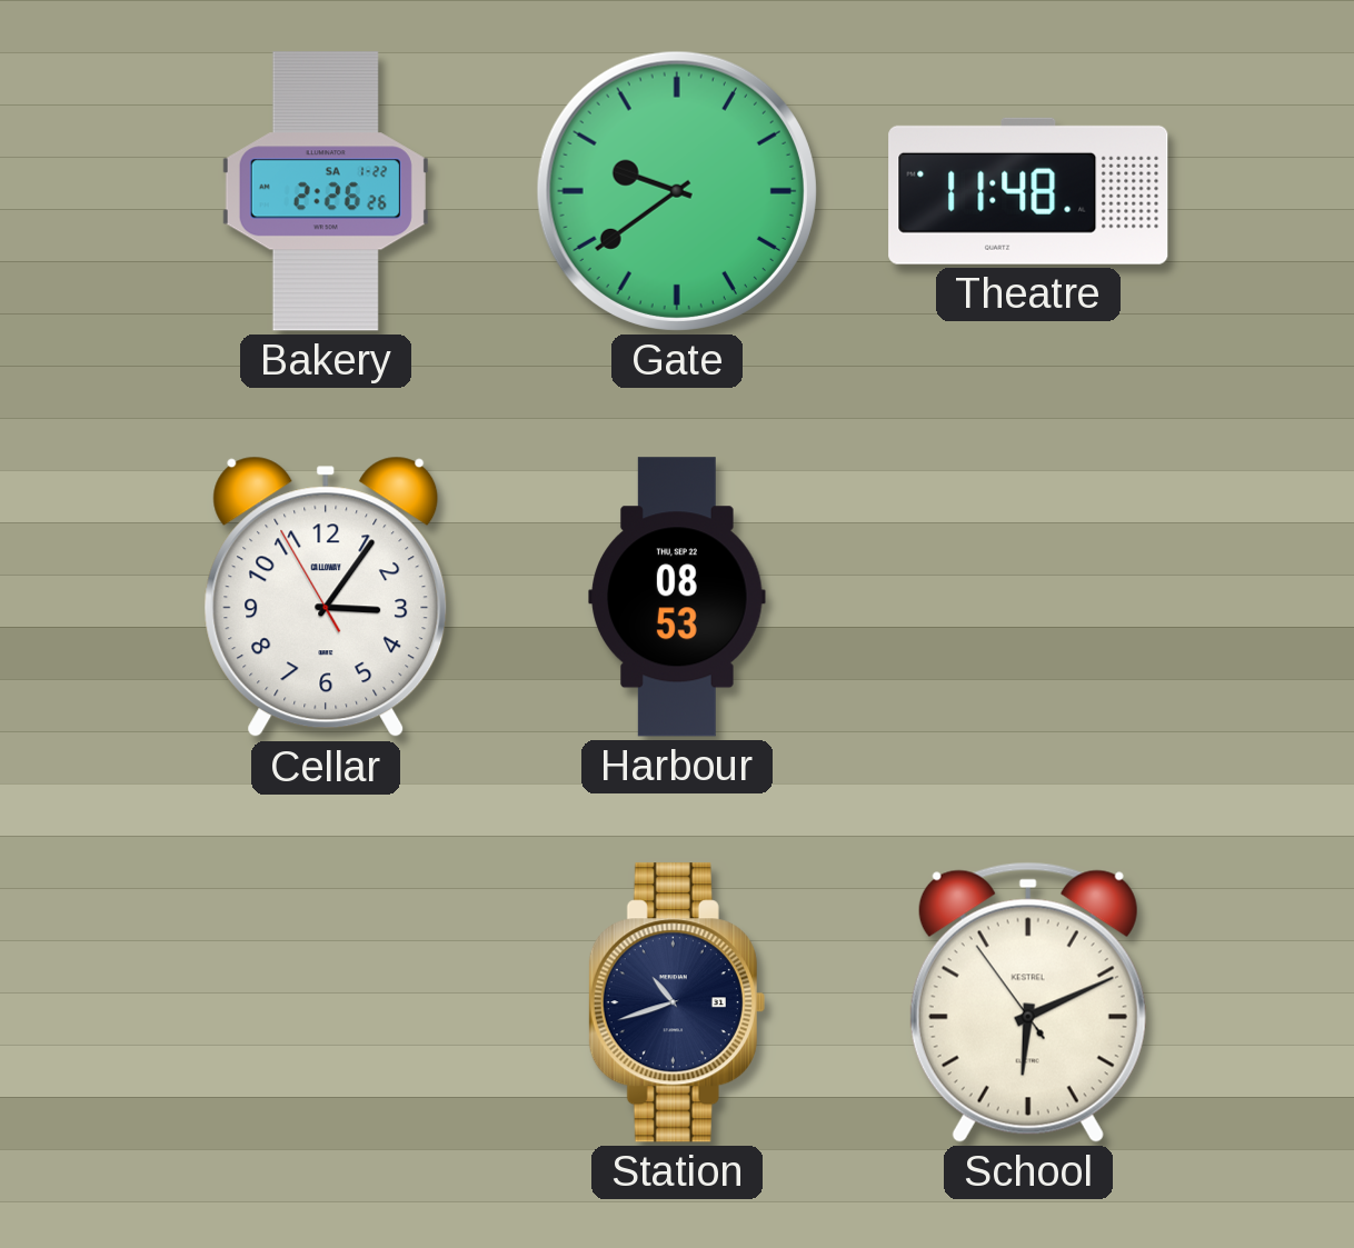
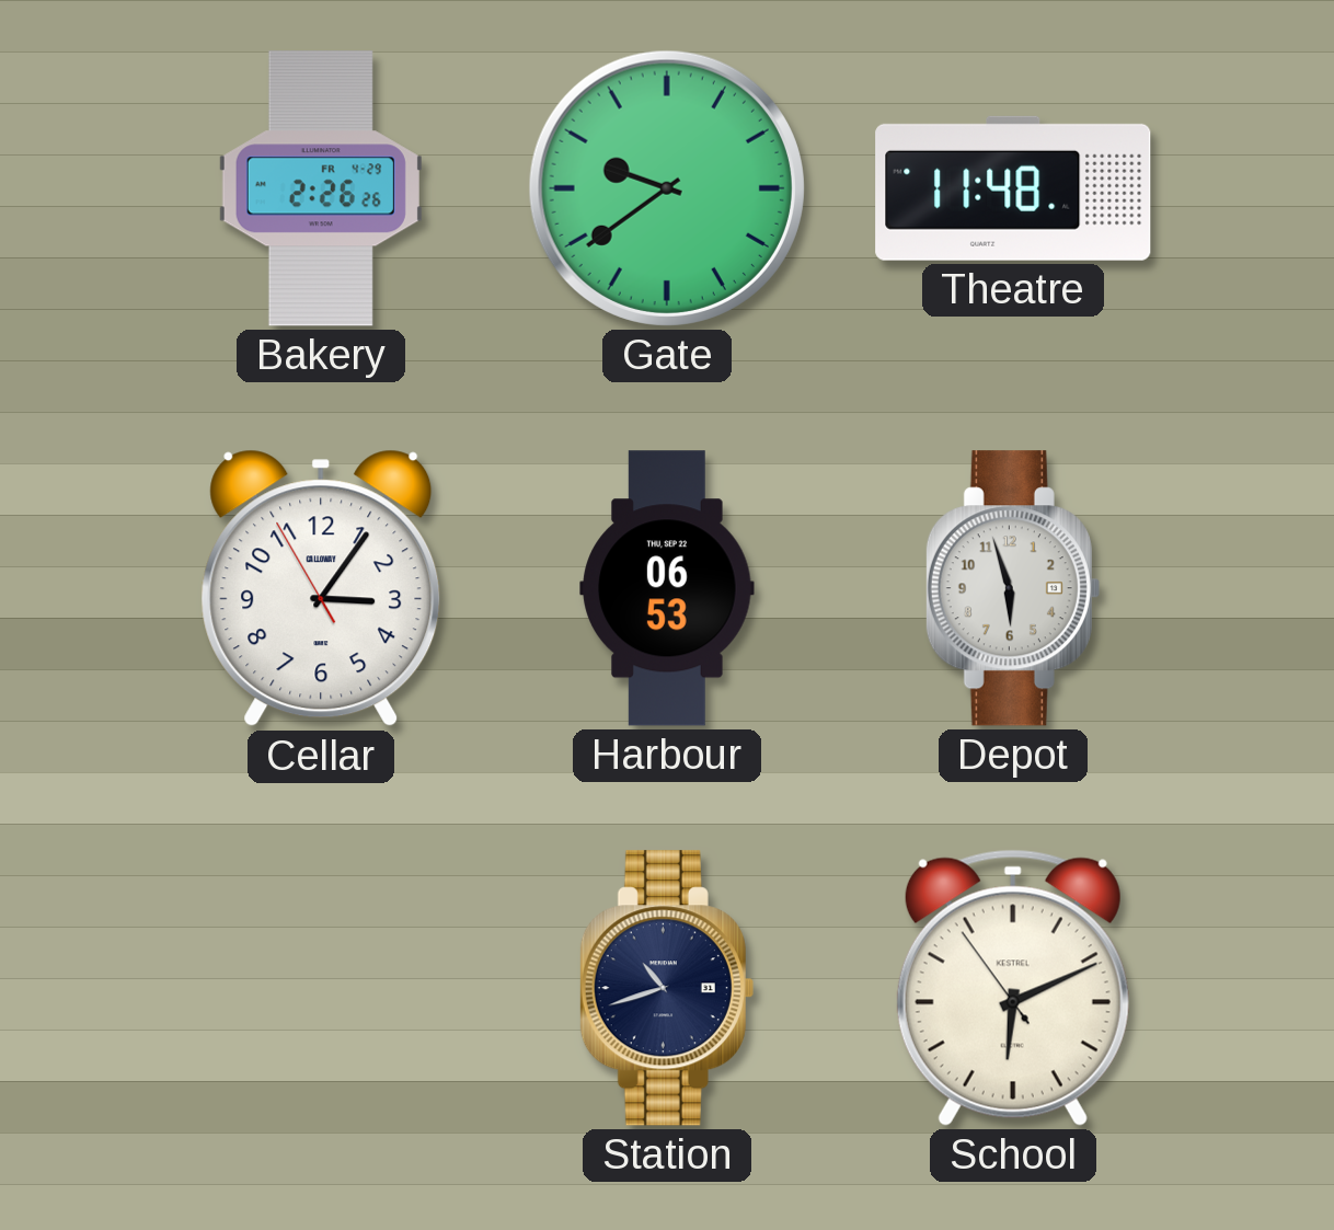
Bakery date: SA 1-22 -> FR 4-29 (321, 188)
Harbour: 08:53 -> 06:53 (667, 588)
Depot: none -> 5:57 (1013, 588)
